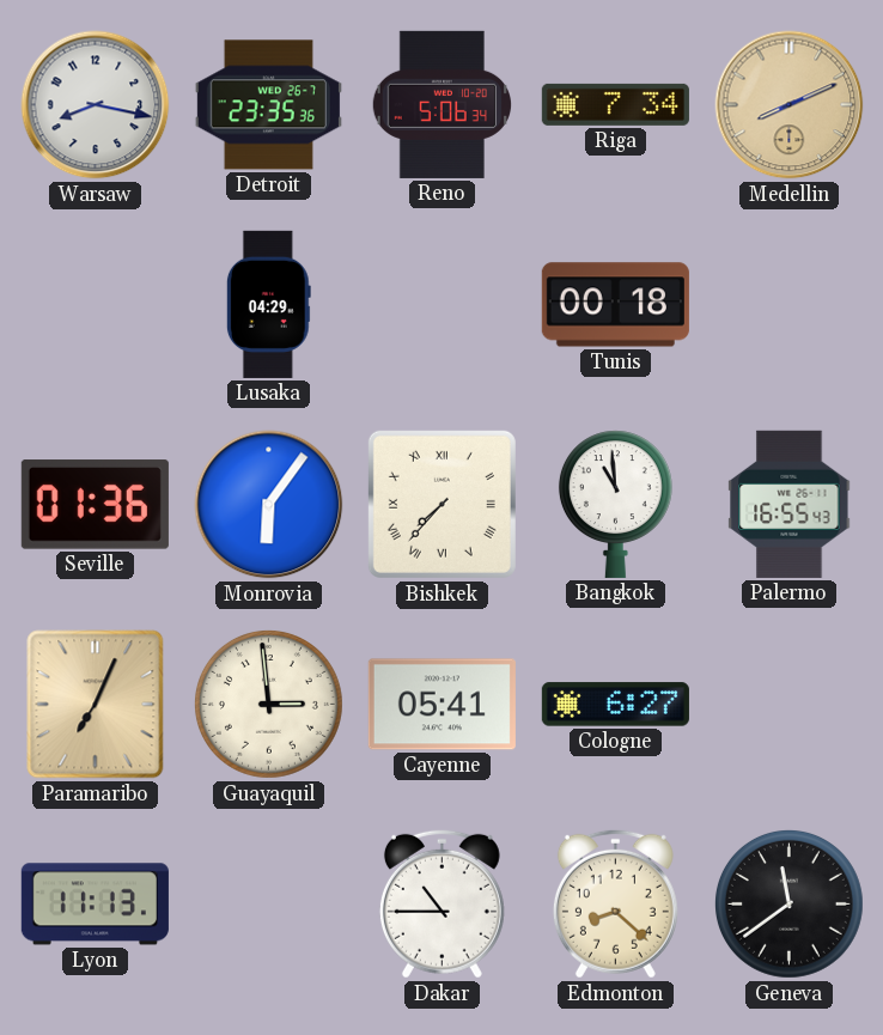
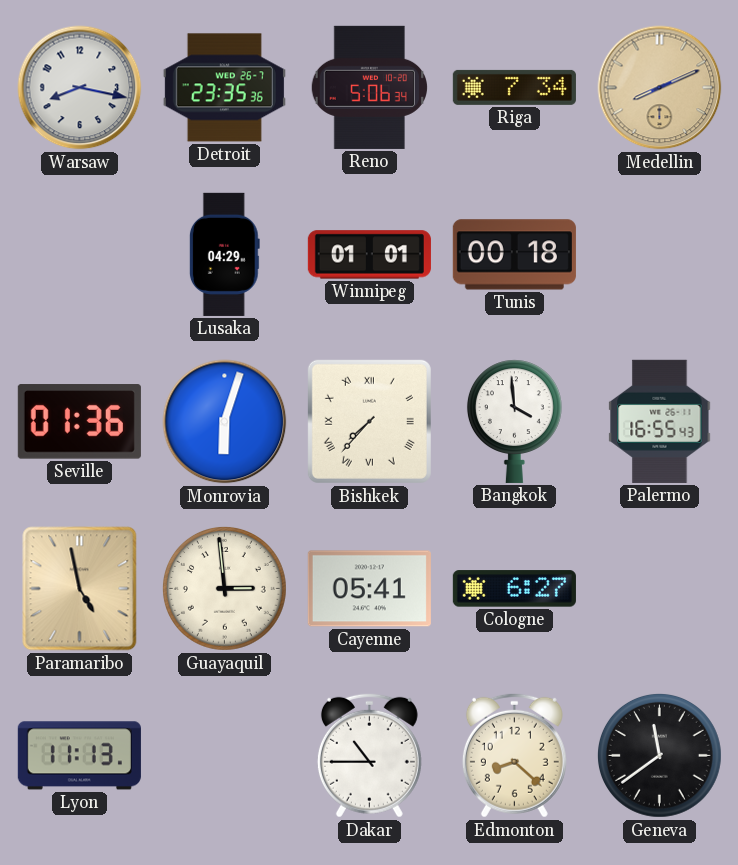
Winnipeg: none -> 01:01 (369, 255)
Monrovia: 6:06 -> 6:03 (225, 422)
Bangkok: 10:59 -> 3:59 (514, 421)
Paramaribo: 7:04 -> 4:58 (80, 589)
